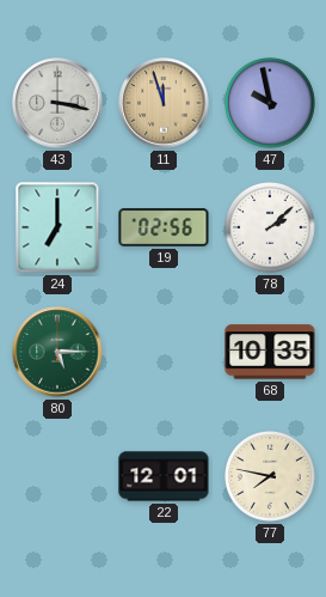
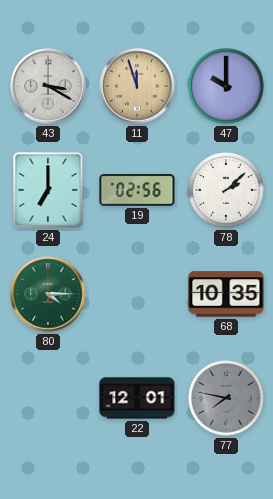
43: 3:17 -> 3:20 (48, 86)
47: 9:58 -> 10:00 (227, 87)
80: 5:15 -> 4:15 (48, 294)
77 dial: cream -> grey (227, 399)
